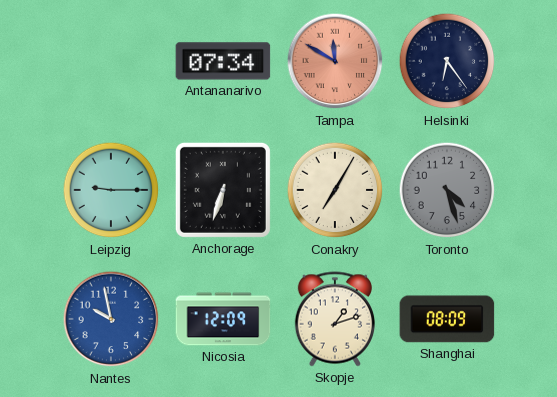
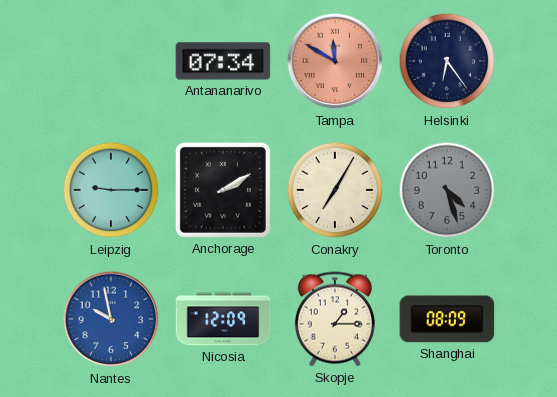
Anchorage: 6:33 -> 2:10 (223, 190)
Skopje: 1:12 -> 1:15 (334, 319)
